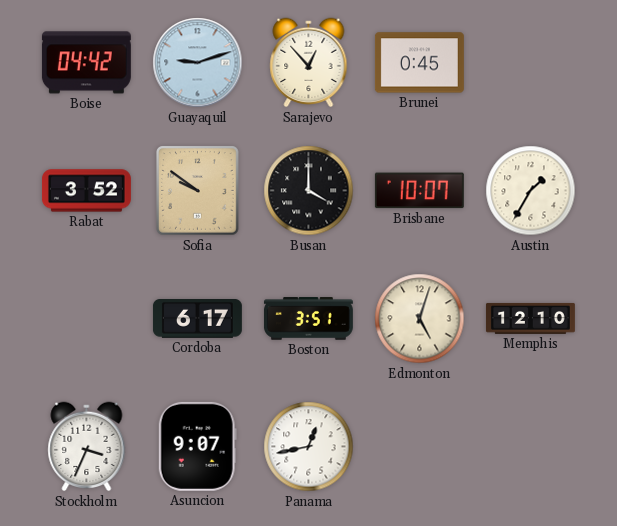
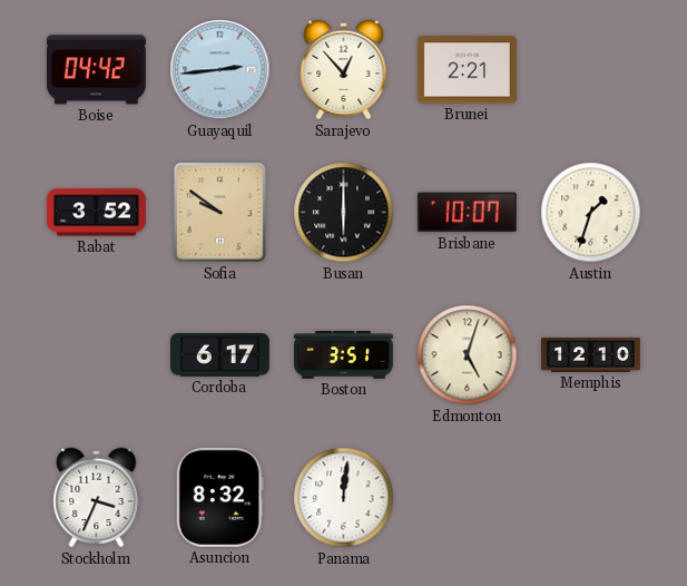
Guayaquil: 9:12 -> 2:44 (220, 70)
Brunei: 0:45 -> 2:21 (467, 70)
Busan: 4:00 -> 6:00 (344, 213)
Austin: 1:35 -> 1:33 (591, 213)
Asuncion: 9:07 -> 8:32 (219, 497)
Panama: 12:43 -> 12:01 (344, 498)
